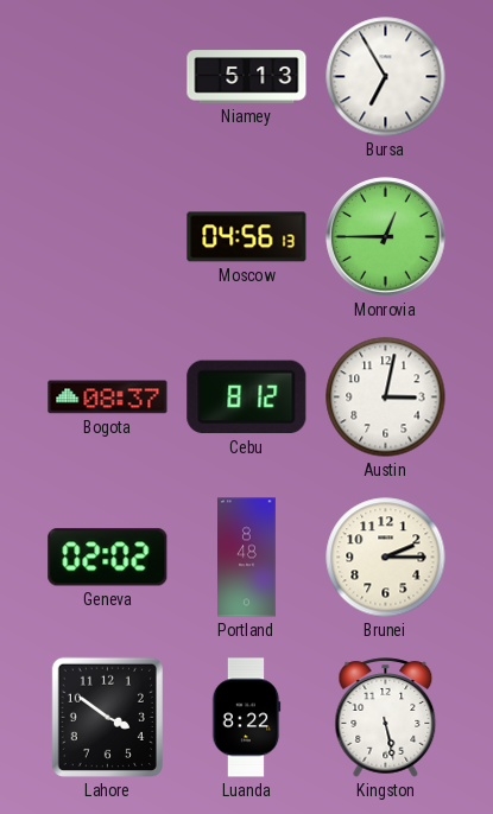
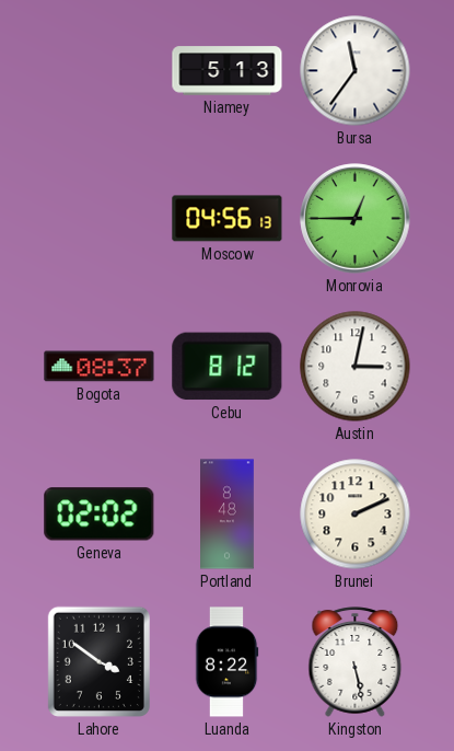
Bursa: 6:55 -> 11:36 (356, 71)
Brunei: 2:15 -> 2:11 (356, 515)
